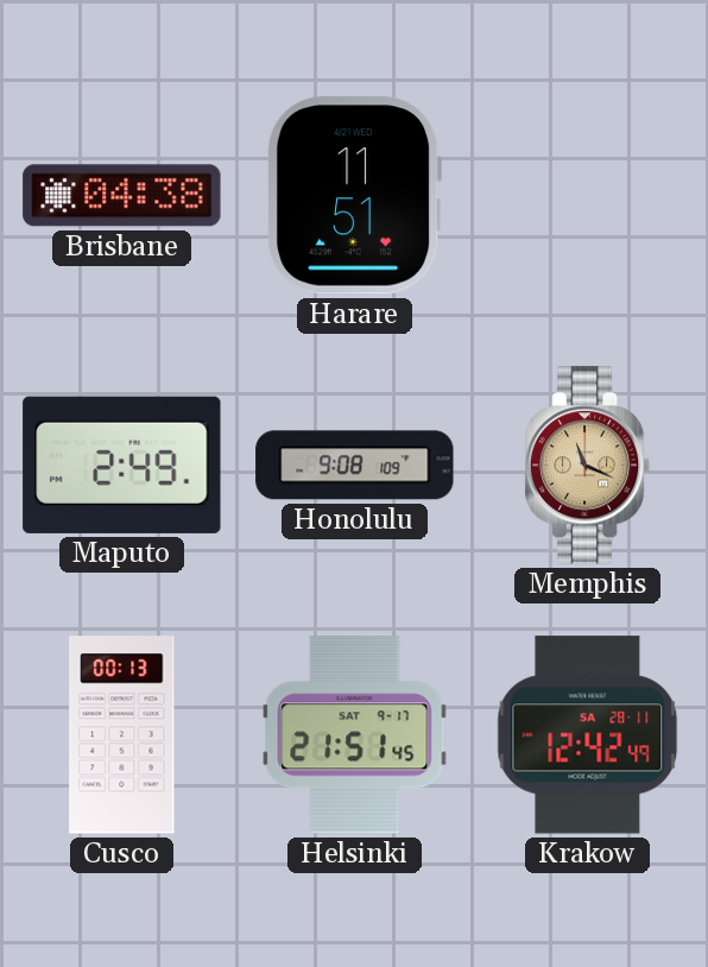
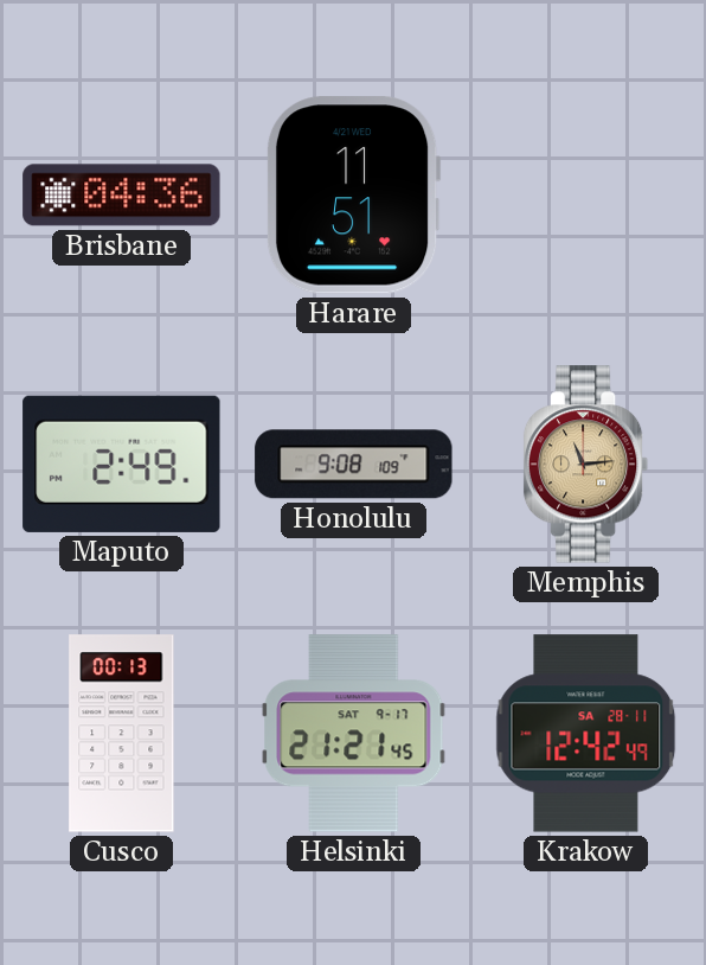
Brisbane: 04:38 -> 04:36 (122, 196)
Memphis: 11:19 -> 11:14 (586, 465)
Helsinki: 21:51 -> 21:21 (354, 734)
